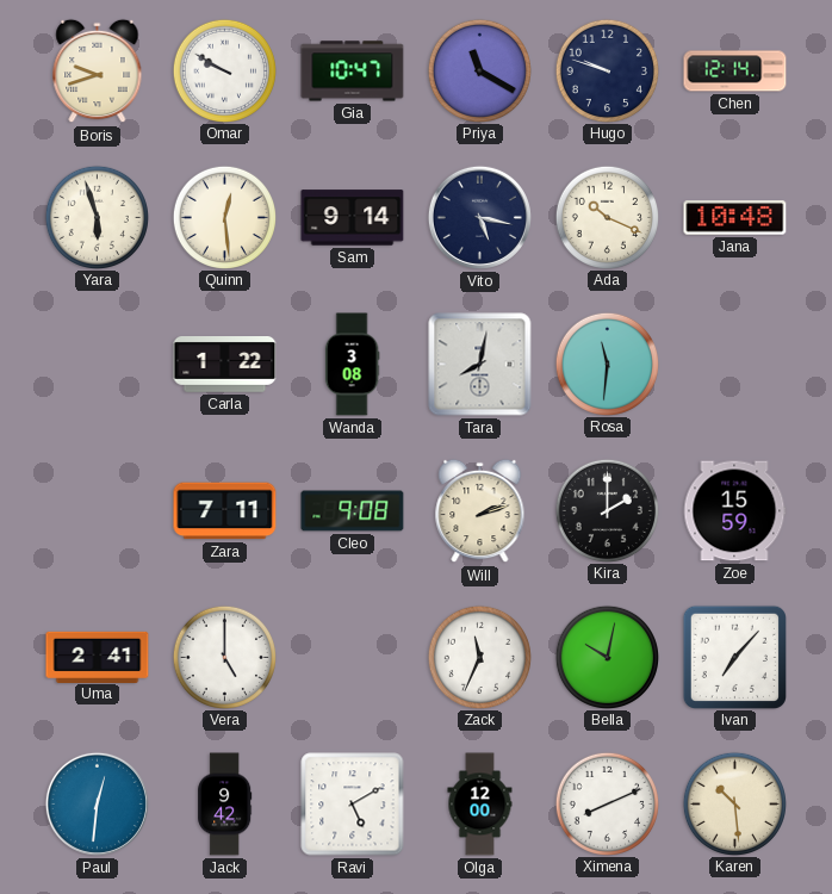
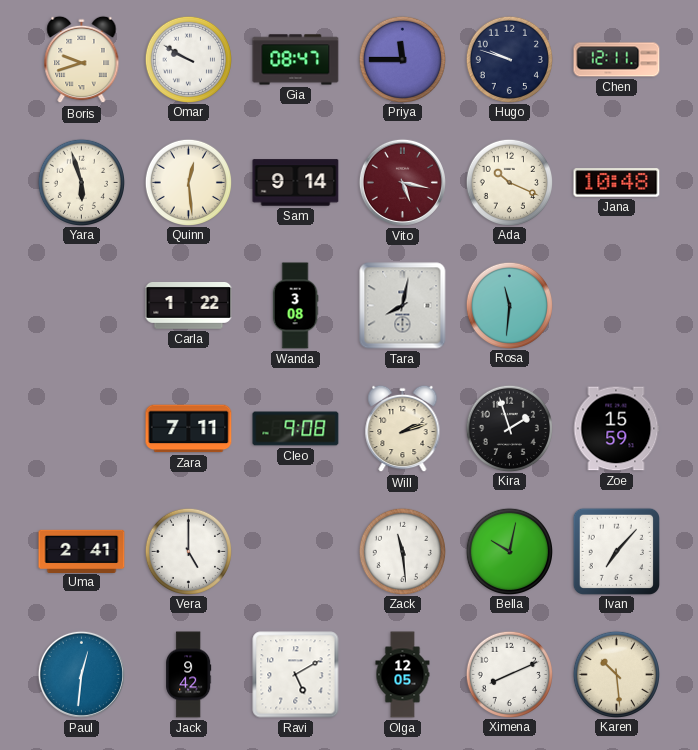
Gia: 10:47 -> 08:47 (296, 60)
Priya: 11:20 -> 11:45 (402, 59)
Chen: 12:14 -> 12:11 (617, 60)
Vito dial: navy -> burgundy (402, 182)
Kira: 2:00 -> 1:57 (509, 428)
Zack: 11:34 -> 11:29 (402, 551)
Olga: 12:00 -> 12:05 (403, 675)
